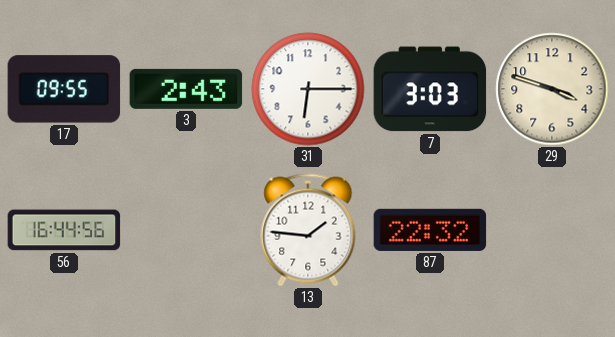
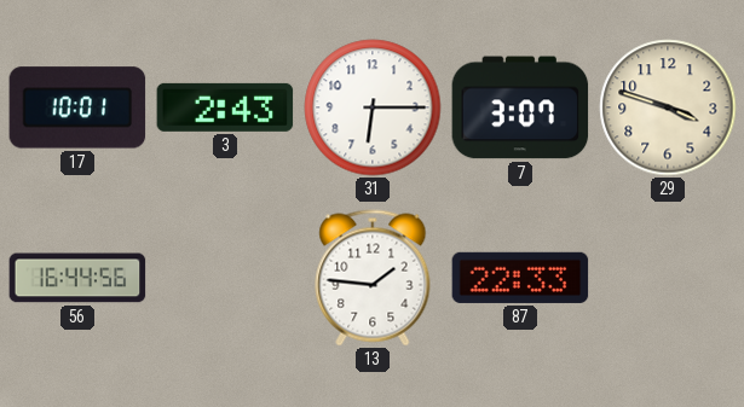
17: 09:55 -> 10:01 (77, 107)
7: 3:03 -> 3:07 (520, 107)
87: 22:32 -> 22:33 (520, 278)
